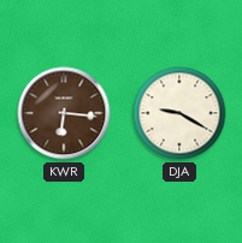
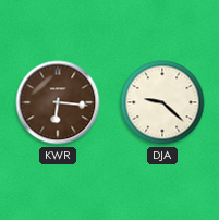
DJA: 9:20 -> 9:22 (162, 102)
